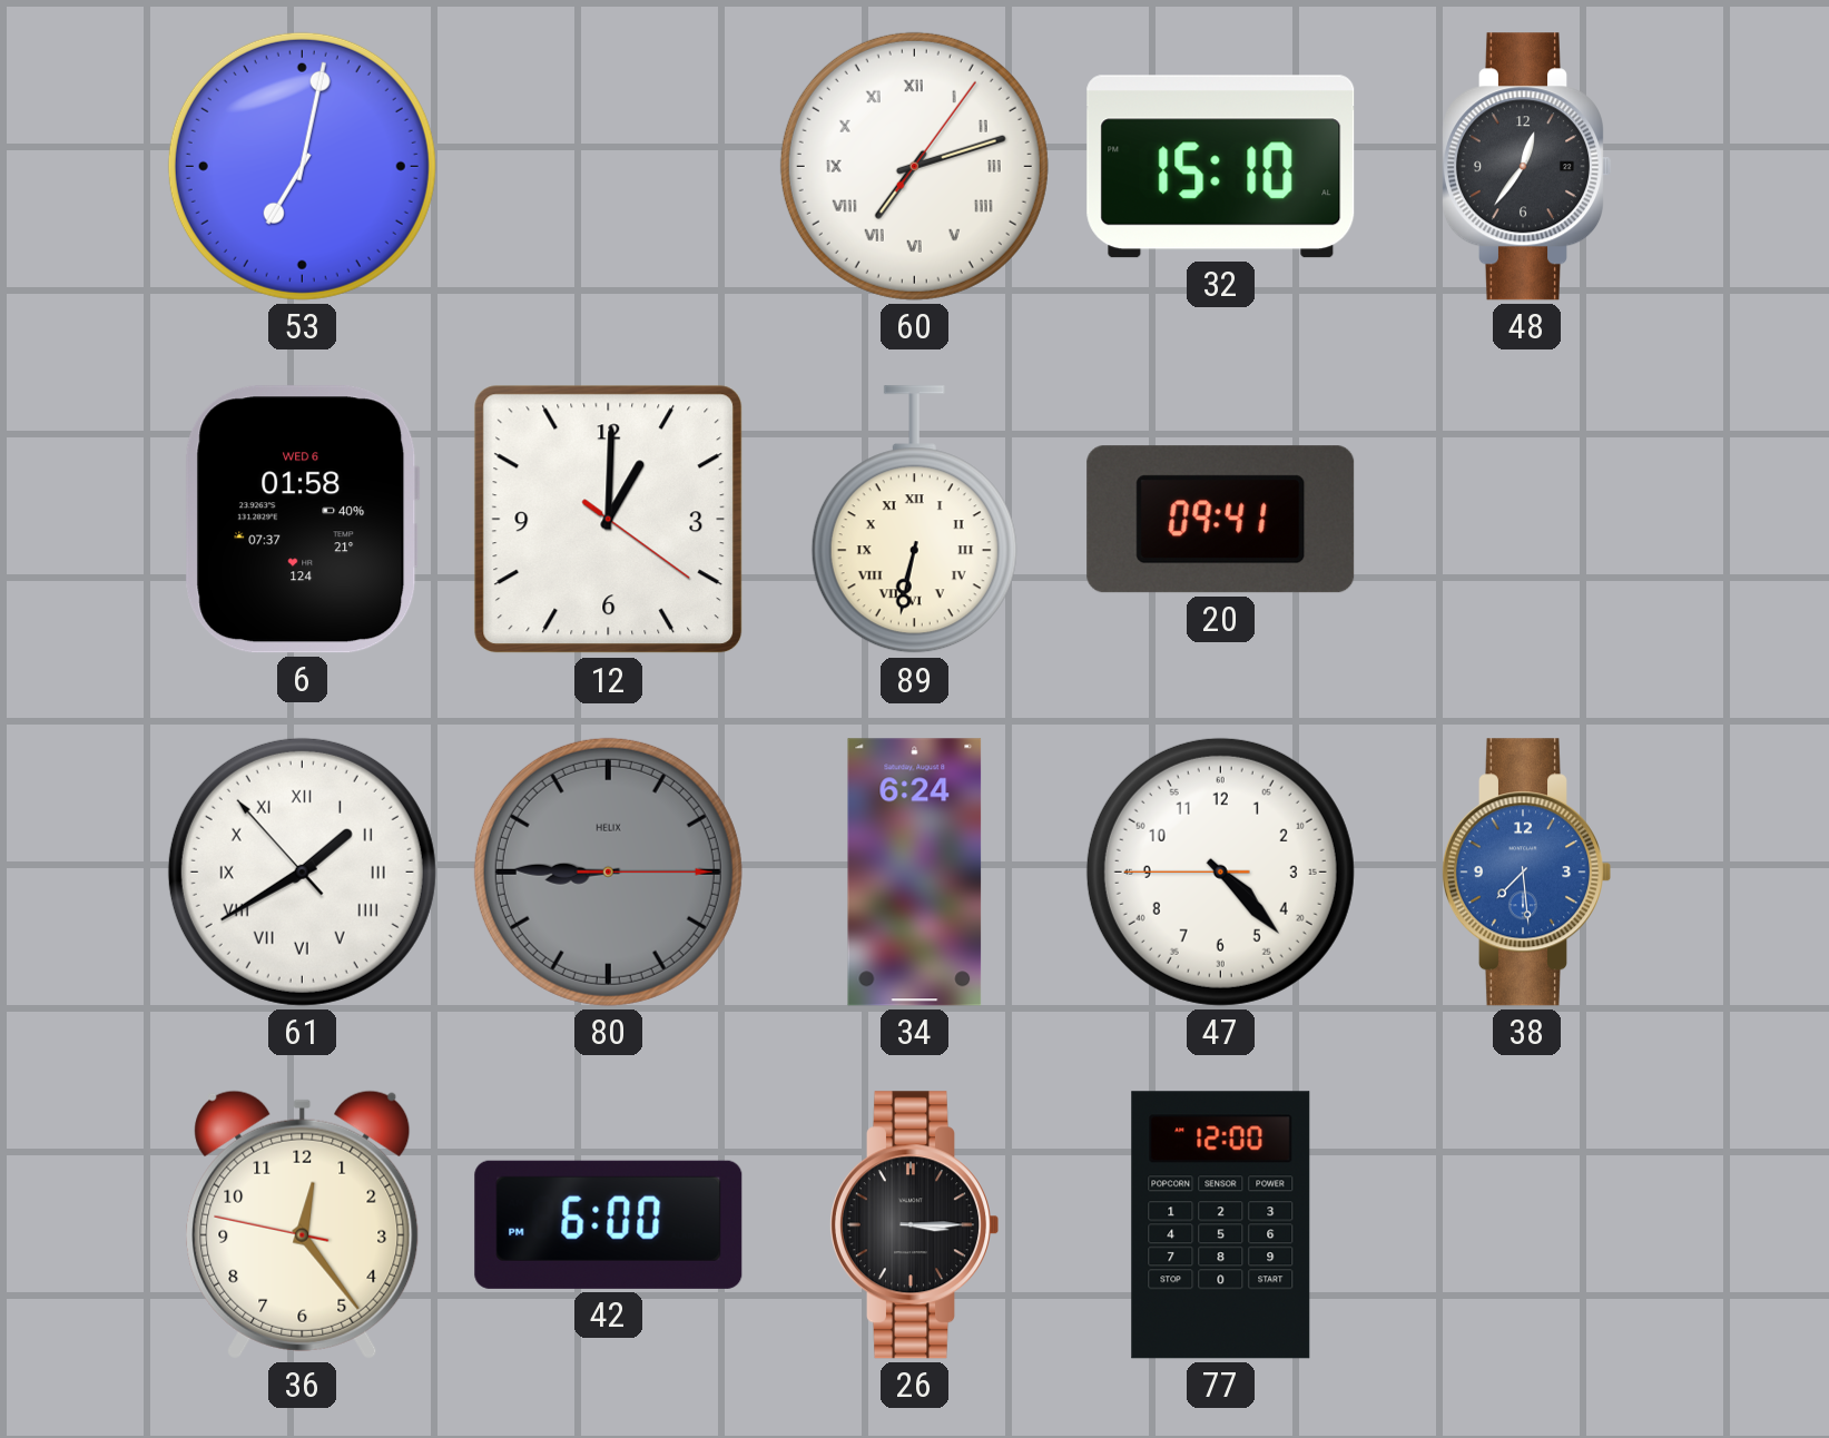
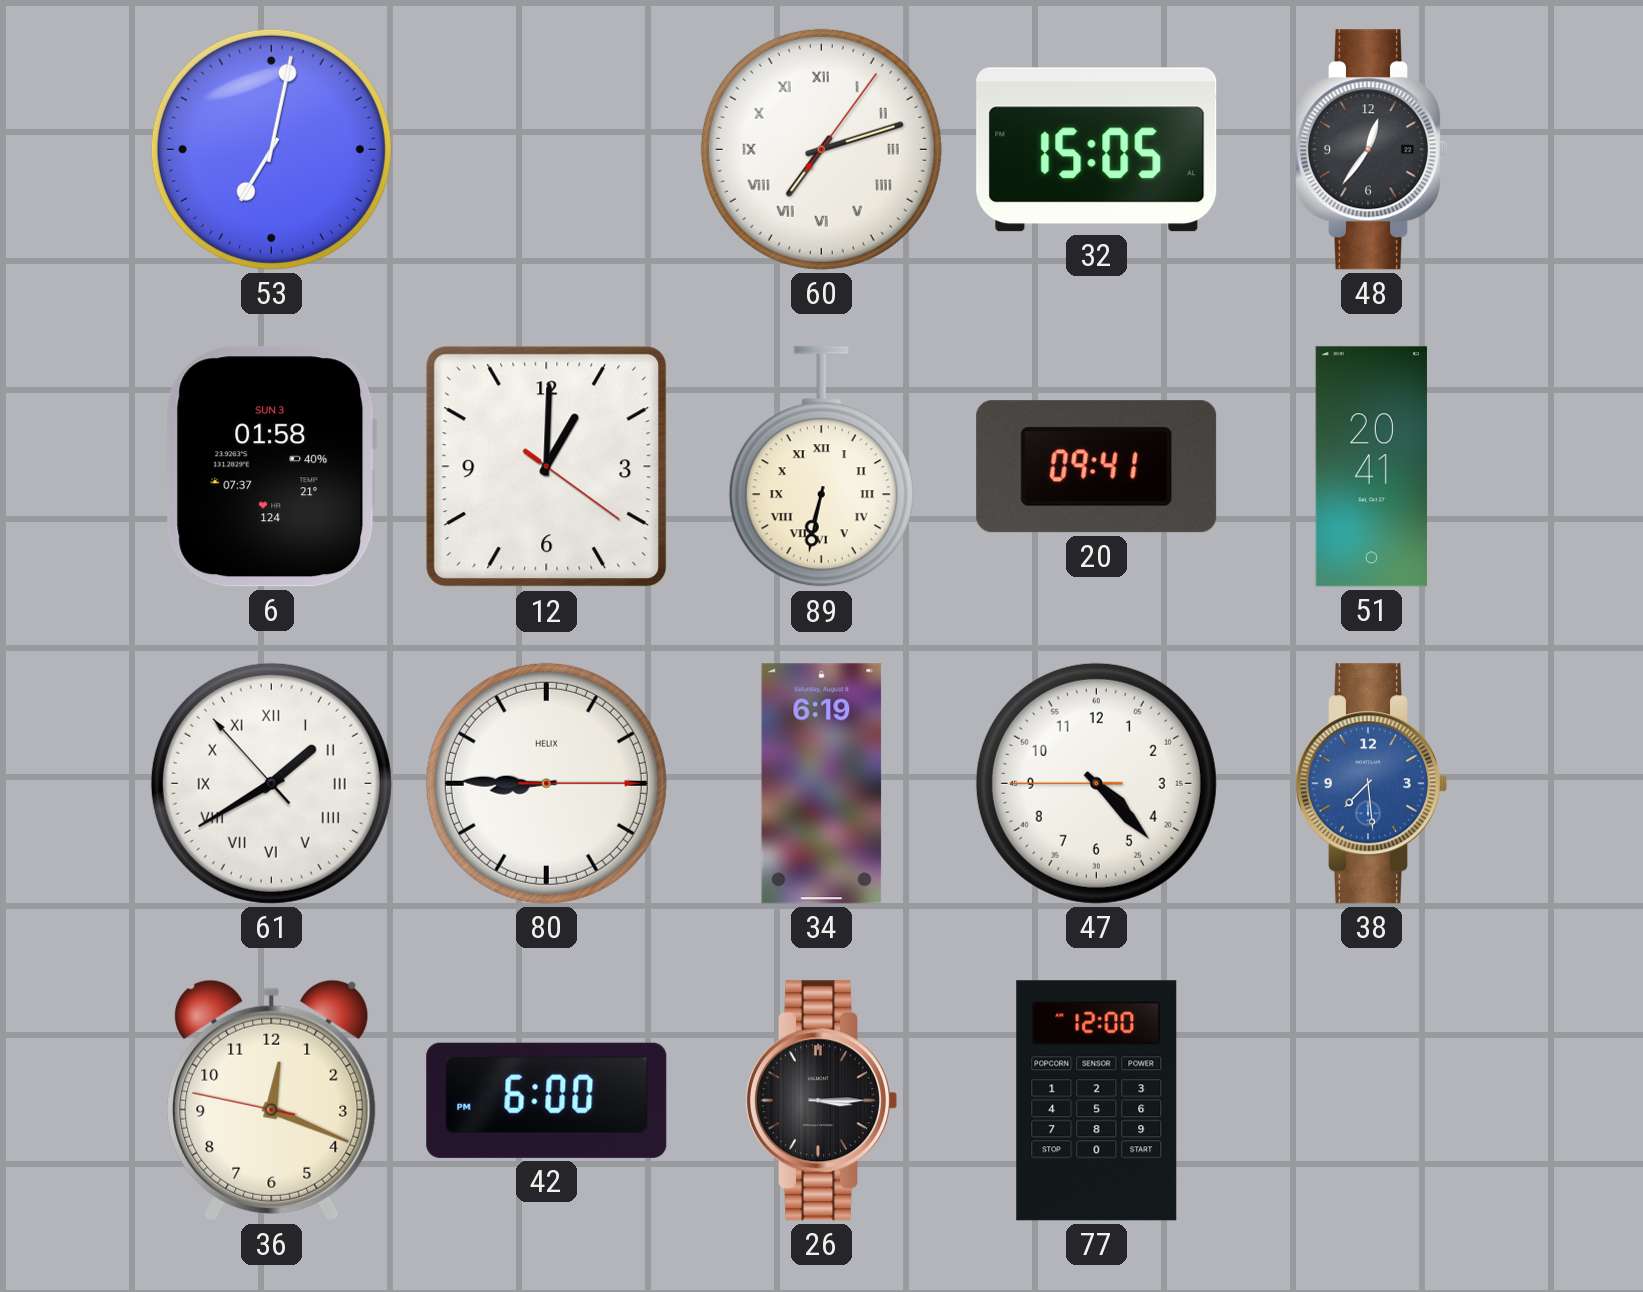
32: 15:10 -> 15:05 (1097, 150)
6 date: WED 6 -> SUN 3 (272, 467)
51: none -> 20:41 (1371, 467)
80 dial: grey -> white (546, 783)
34: 6:24 -> 6:19 (822, 784)
36: 12:23 -> 12:18 (272, 1100)
